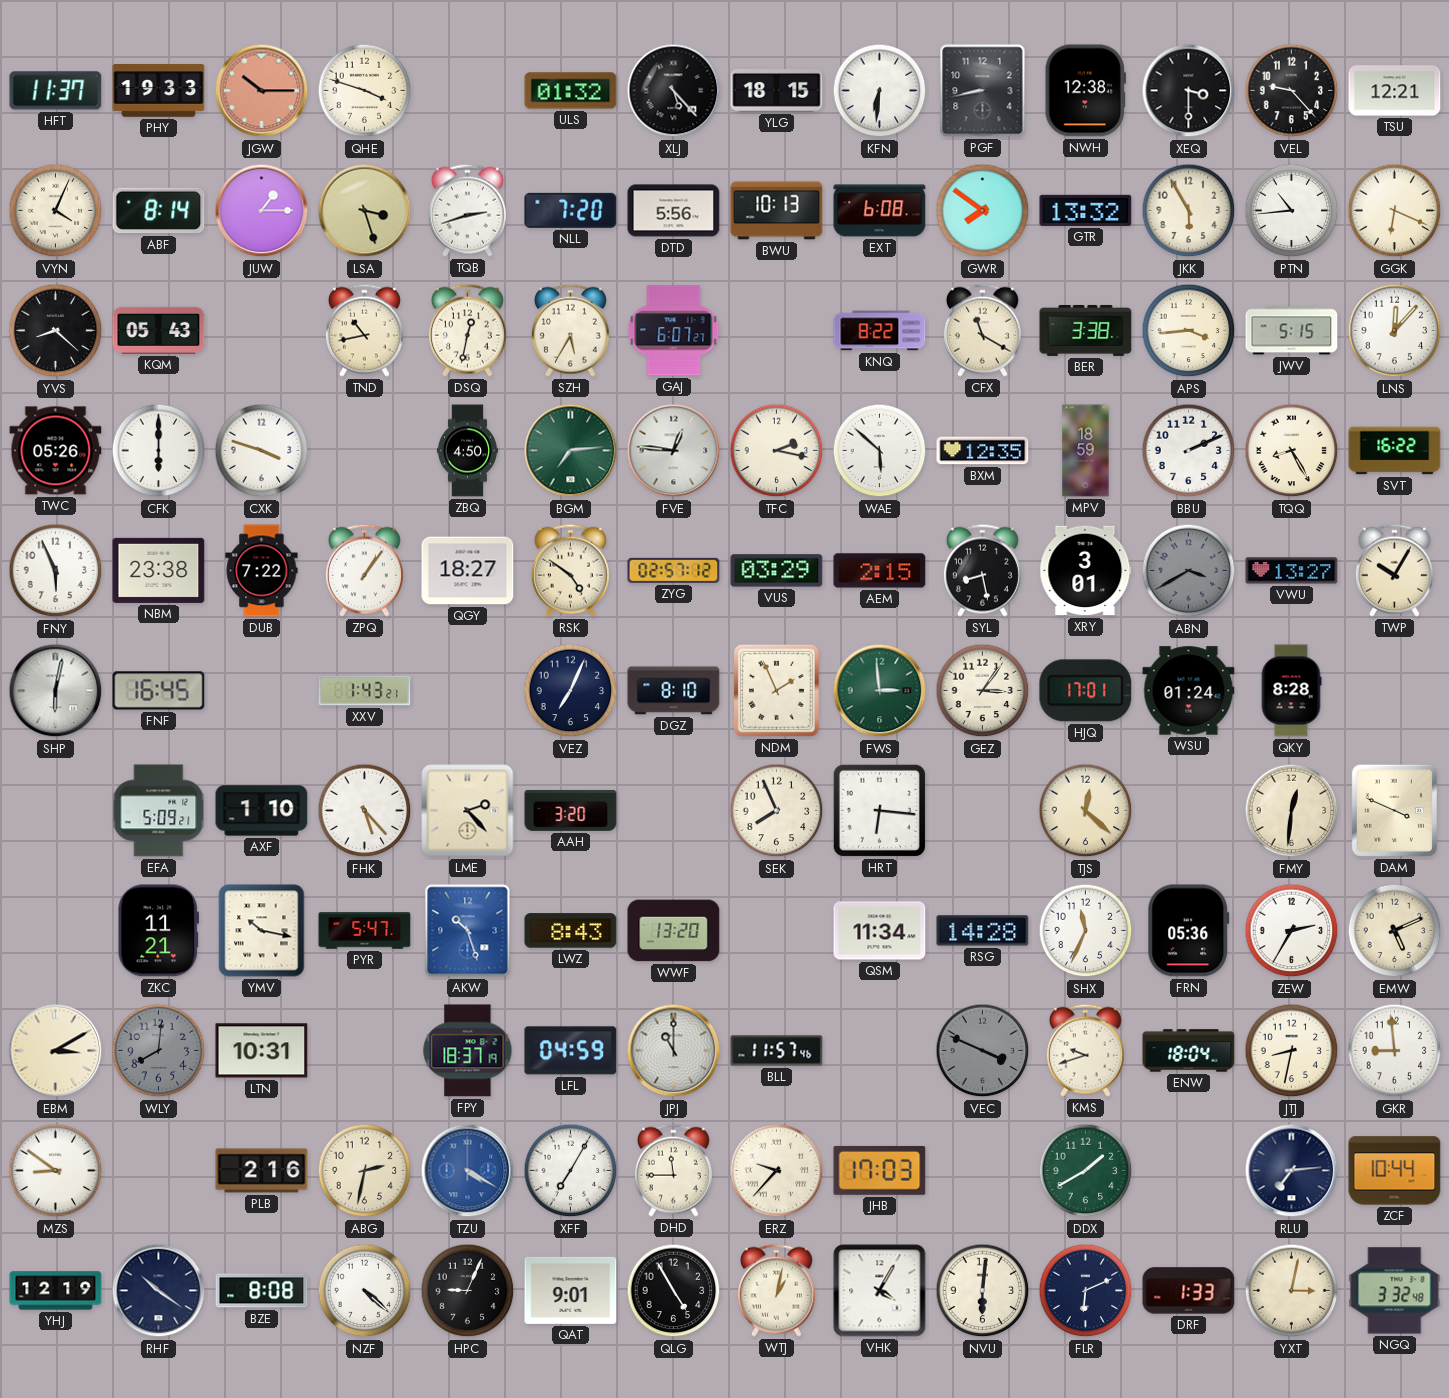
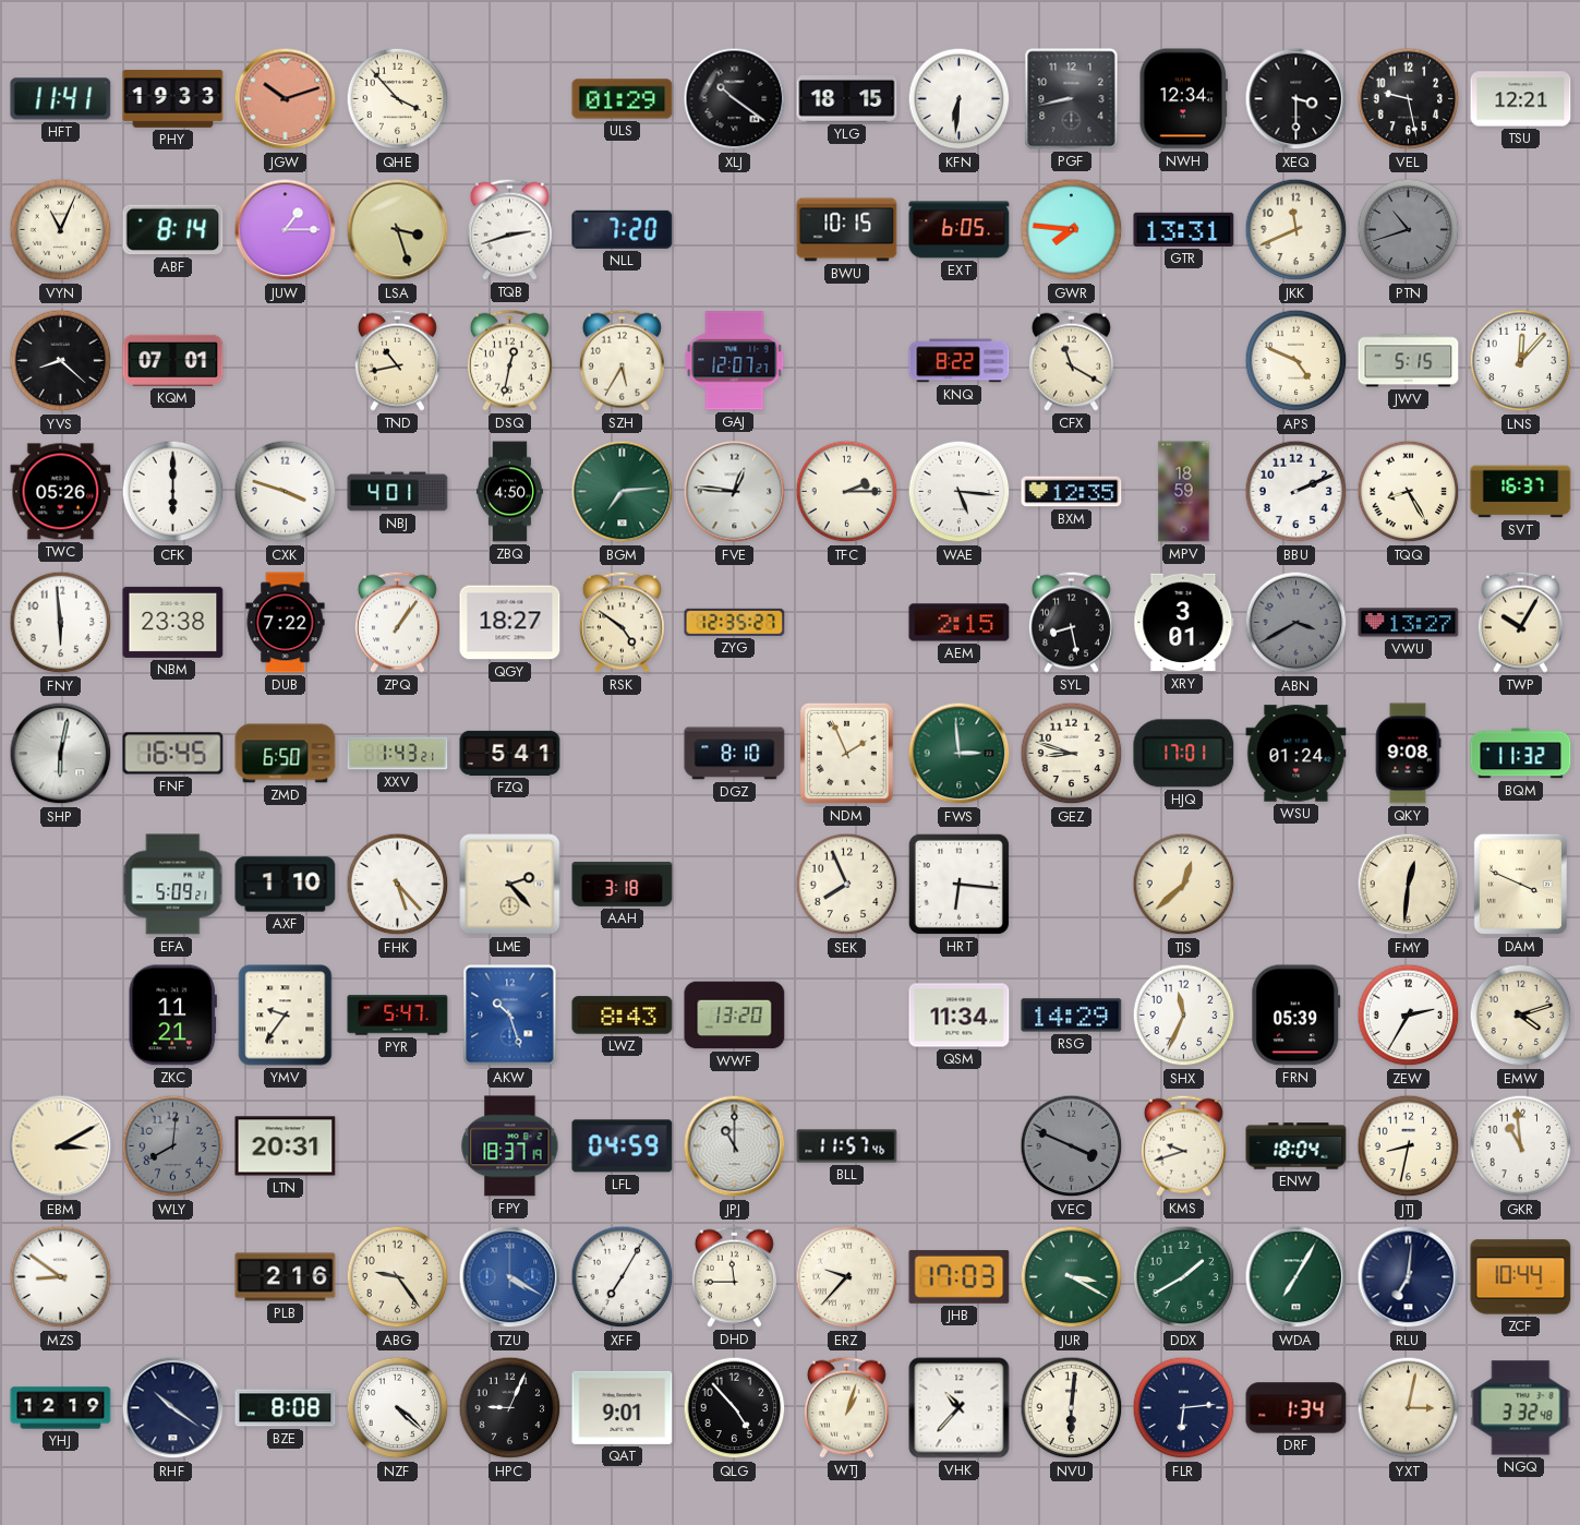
HFT: 11:37 -> 11:41 (61, 99)
JGW: 10:15 -> 10:12 (286, 99)
QHE: 3:48 -> 3:53 (398, 99)
ULS: 01:32 -> 01:29 (623, 99)
XLJ: 5:23 -> 10:21 (735, 99)
NWH: 12:38 -> 12:34 (1183, 99)
VEL: 9:23 -> 9:28 (1409, 99)
VYN: 4:04 -> 11:04 (61, 230)
DTD: 5:56 -> none (674, 211)
BWU: 10:13 -> 10:15 (847, 230)
EXT: 6:08 -> 6:05 (960, 230)
GWR: 7:51 -> 7:46 (1072, 230)
GTR: 13:32 -> 13:31 (1184, 229)
JKK: 5:55 -> 11:41 (1296, 230)
PTN: 10:44 -> 10:42 (1409, 230)
PTN dial: white -> grey (1409, 230)
GGK: 6:19 -> none (1395, 211)
KQM: 05:43 -> 07:01 (173, 360)
GAJ: 6:07 -> 12:07 (735, 361)
BER: 3:38 -> none (1086, 330)
APS: 3:44 -> 4:49 (1296, 361)
NBJ: none -> 4:01 (398, 492)
TFC: 2:17 -> 2:15 (847, 492)
WAE: 5:52 -> 5:16 (960, 492)
SVT: 16:22 -> 16:37 (1521, 492)
FNY: 5:56 -> 5:59 (61, 623)
ZYG: 02:57 -> 12:35 (735, 622)
VUS: 03:29 -> none (777, 571)
ZMD: none -> 6:50 (286, 754)
FZQ: none -> 5:41 (510, 753)
VEZ: 7:04 -> none (571, 691)
GEZ: 3:06 -> 8:48 (1072, 754)
QKY: 8:28 -> 9:08 (1408, 754)
BQM: none -> 11:32 (1521, 754)
AAH: 3:20 -> 3:18 (623, 884)
TJS: 12:22 -> 12:38 (1184, 885)
YMV: 10:17 -> 9:36 (286, 1016)
RSG: 14:28 -> 14:29 (1072, 1016)
FRN: 05:36 -> 05:39 (1296, 1016)
EMW: 5:11 -> 4:12 (1521, 1016)
LTN: 10:31 -> 20:31 (286, 1146)
GKR: 8:59 -> 10:59 (1521, 1146)
ABG: 2:32 -> 9:24 (398, 1277)
JUR: none -> 3:20 (1072, 1277)
WDA: none -> 7:05 (1296, 1277)
RLU: 7:14 -> 7:01 (1409, 1277)
QLG: 4:55 -> 4:53 (735, 1408)
WTJ: 1:02 -> 1:03 (846, 1407)
VHK: 4:05 -> 10:37 (960, 1408)
FLR: 6:11 -> 6:14 (1184, 1408)
DRF: 1:33 -> 1:34 (1296, 1408)
